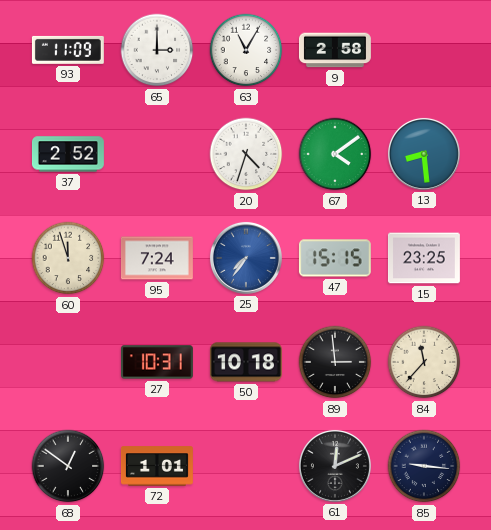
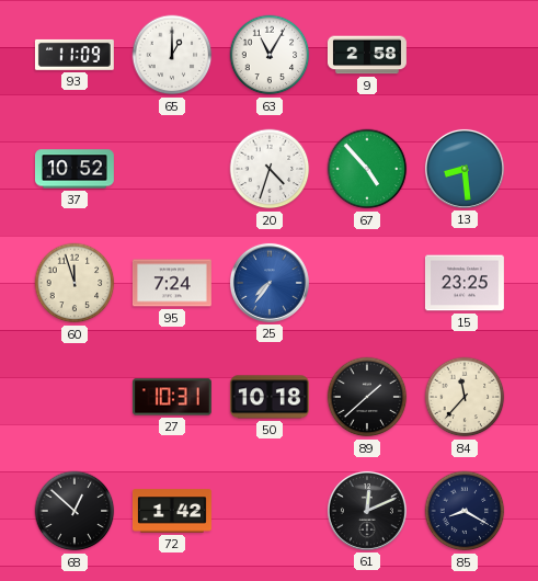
65: 3:00 -> 1:00 (172, 55)
37: 2:52 -> 10:52 (75, 169)
67: 4:09 -> 4:53 (367, 169)
47: 15:15 -> none (335, 258)
89: 2:59 -> 1:38 (367, 397)
68: 12:51 -> 12:52 (75, 511)
72: 1:01 -> 1:42 (172, 511)
85: 9:16 -> 8:20 (465, 511)
